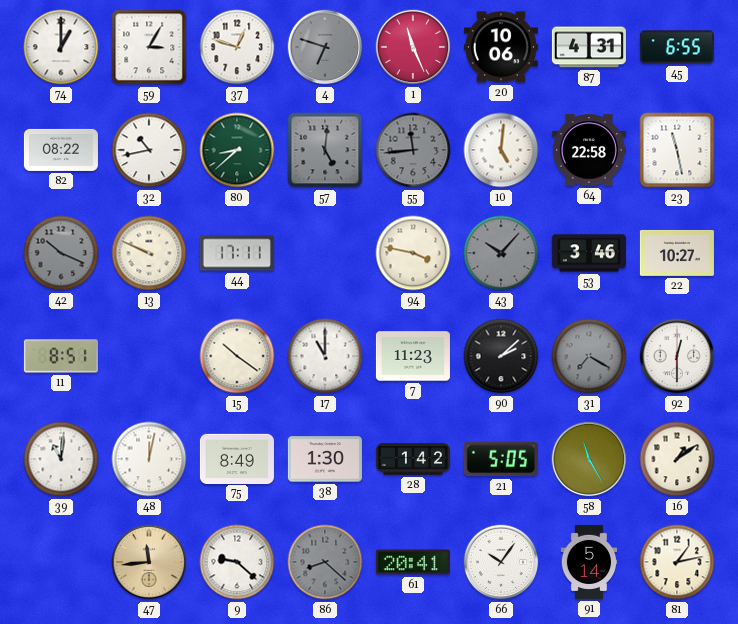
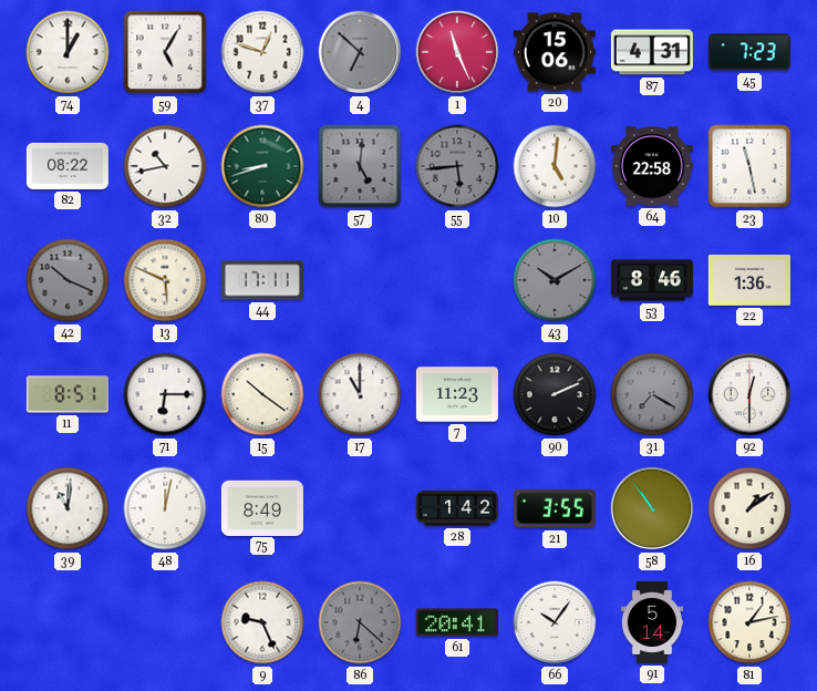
59: 3:05 -> 5:05 (165, 52)
4: 6:48 -> 6:52 (360, 52)
20: 10:06 -> 15:06 (555, 52)
45: 6:55 -> 7:23 (749, 52)
80: 8:38 -> 8:42 (262, 166)
55: 11:44 -> 5:44 (457, 166)
13: 9:49 -> 5:49 (165, 280)
94: 3:47 -> none (413, 253)
43: 10:07 -> 10:10 (555, 280)
53: 3:46 -> 8:46 (652, 280)
22: 10:27 -> 1:36 (749, 280)
71: none -> 6:15 (165, 394)
90: 2:08 -> 2:11 (555, 394)
38: 1:30 -> none (325, 459)
21: 5:05 -> 3:55 (555, 508)
58: 11:25 -> 10:54 (652, 508)
47: 11:44 -> none (149, 562)
9: 9:22 -> 9:26 (262, 622)
86: 8:22 -> 6:22 (360, 622)
